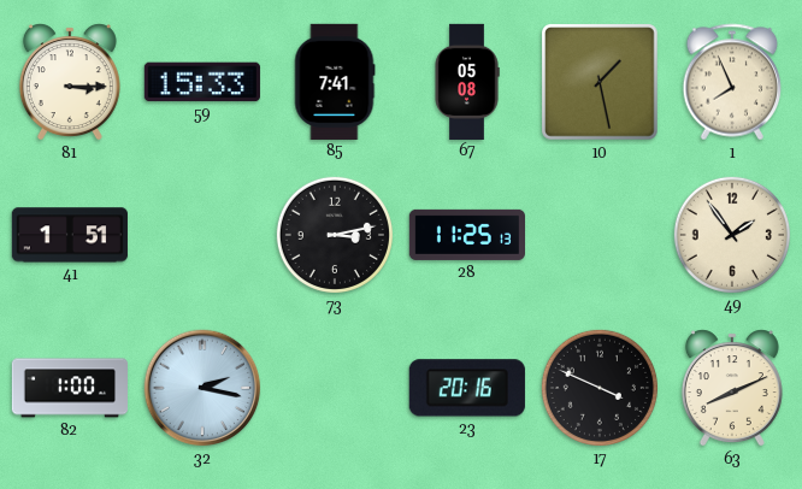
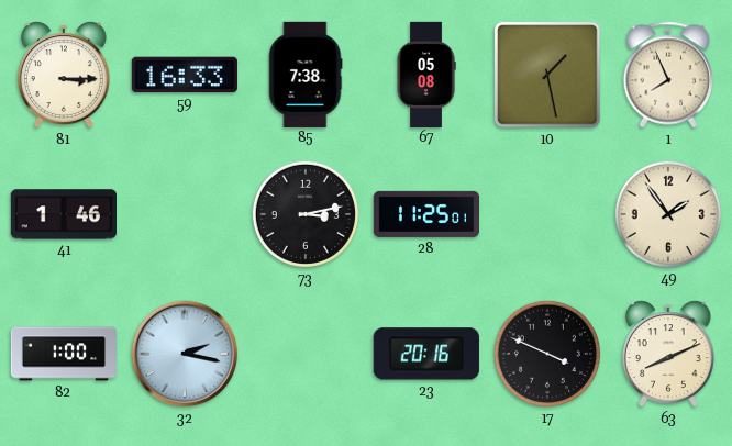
59: 15:33 -> 16:33 (185, 75)
85: 7:41 -> 7:38 (306, 74)
41: 1:51 -> 1:46 (64, 214)
28: 11:25:13 -> 11:25:01 (425, 214)
